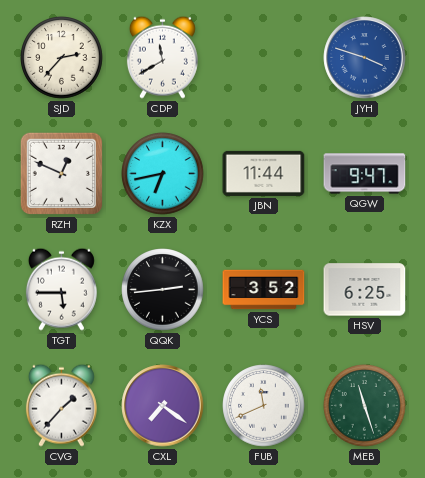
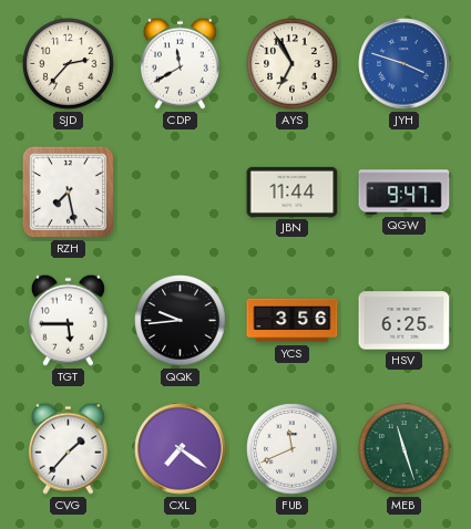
AYS: none -> 6:55 (293, 64)
RZH: 12:49 -> 7:28 (68, 191)
KZX: 6:43 -> none (163, 174)
QQK: 2:44 -> 9:44 (181, 321)
YCS: 3:52 -> 3:56 (293, 321)
